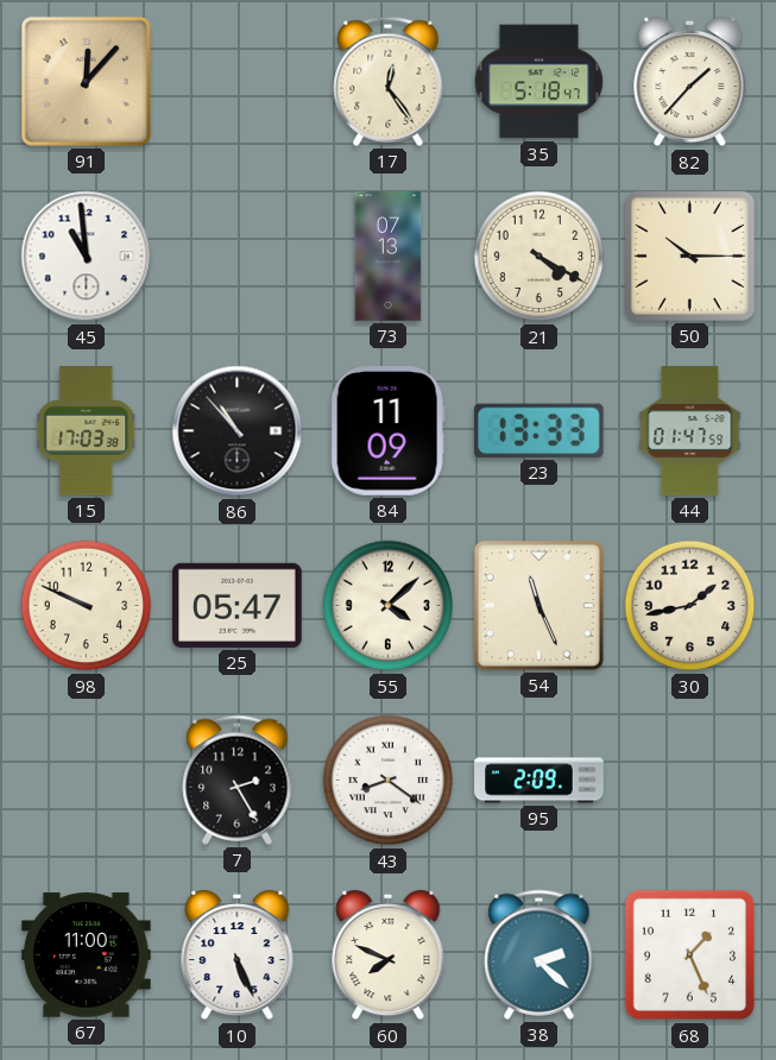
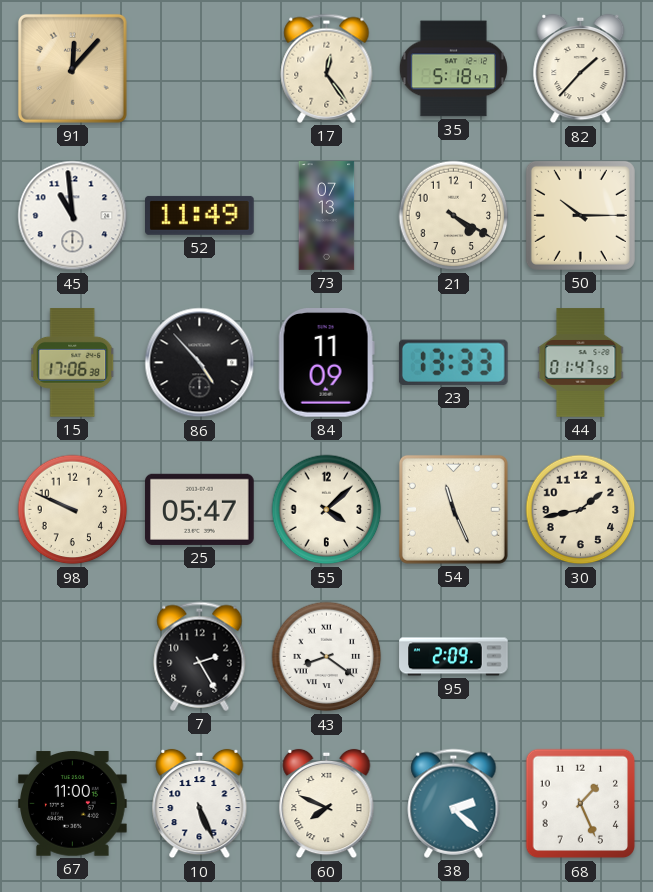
52: none -> 11:49 (200, 215)
15: 17:03 -> 17:06 (73, 363)
86: 10:53 -> 4:53 (200, 363)
